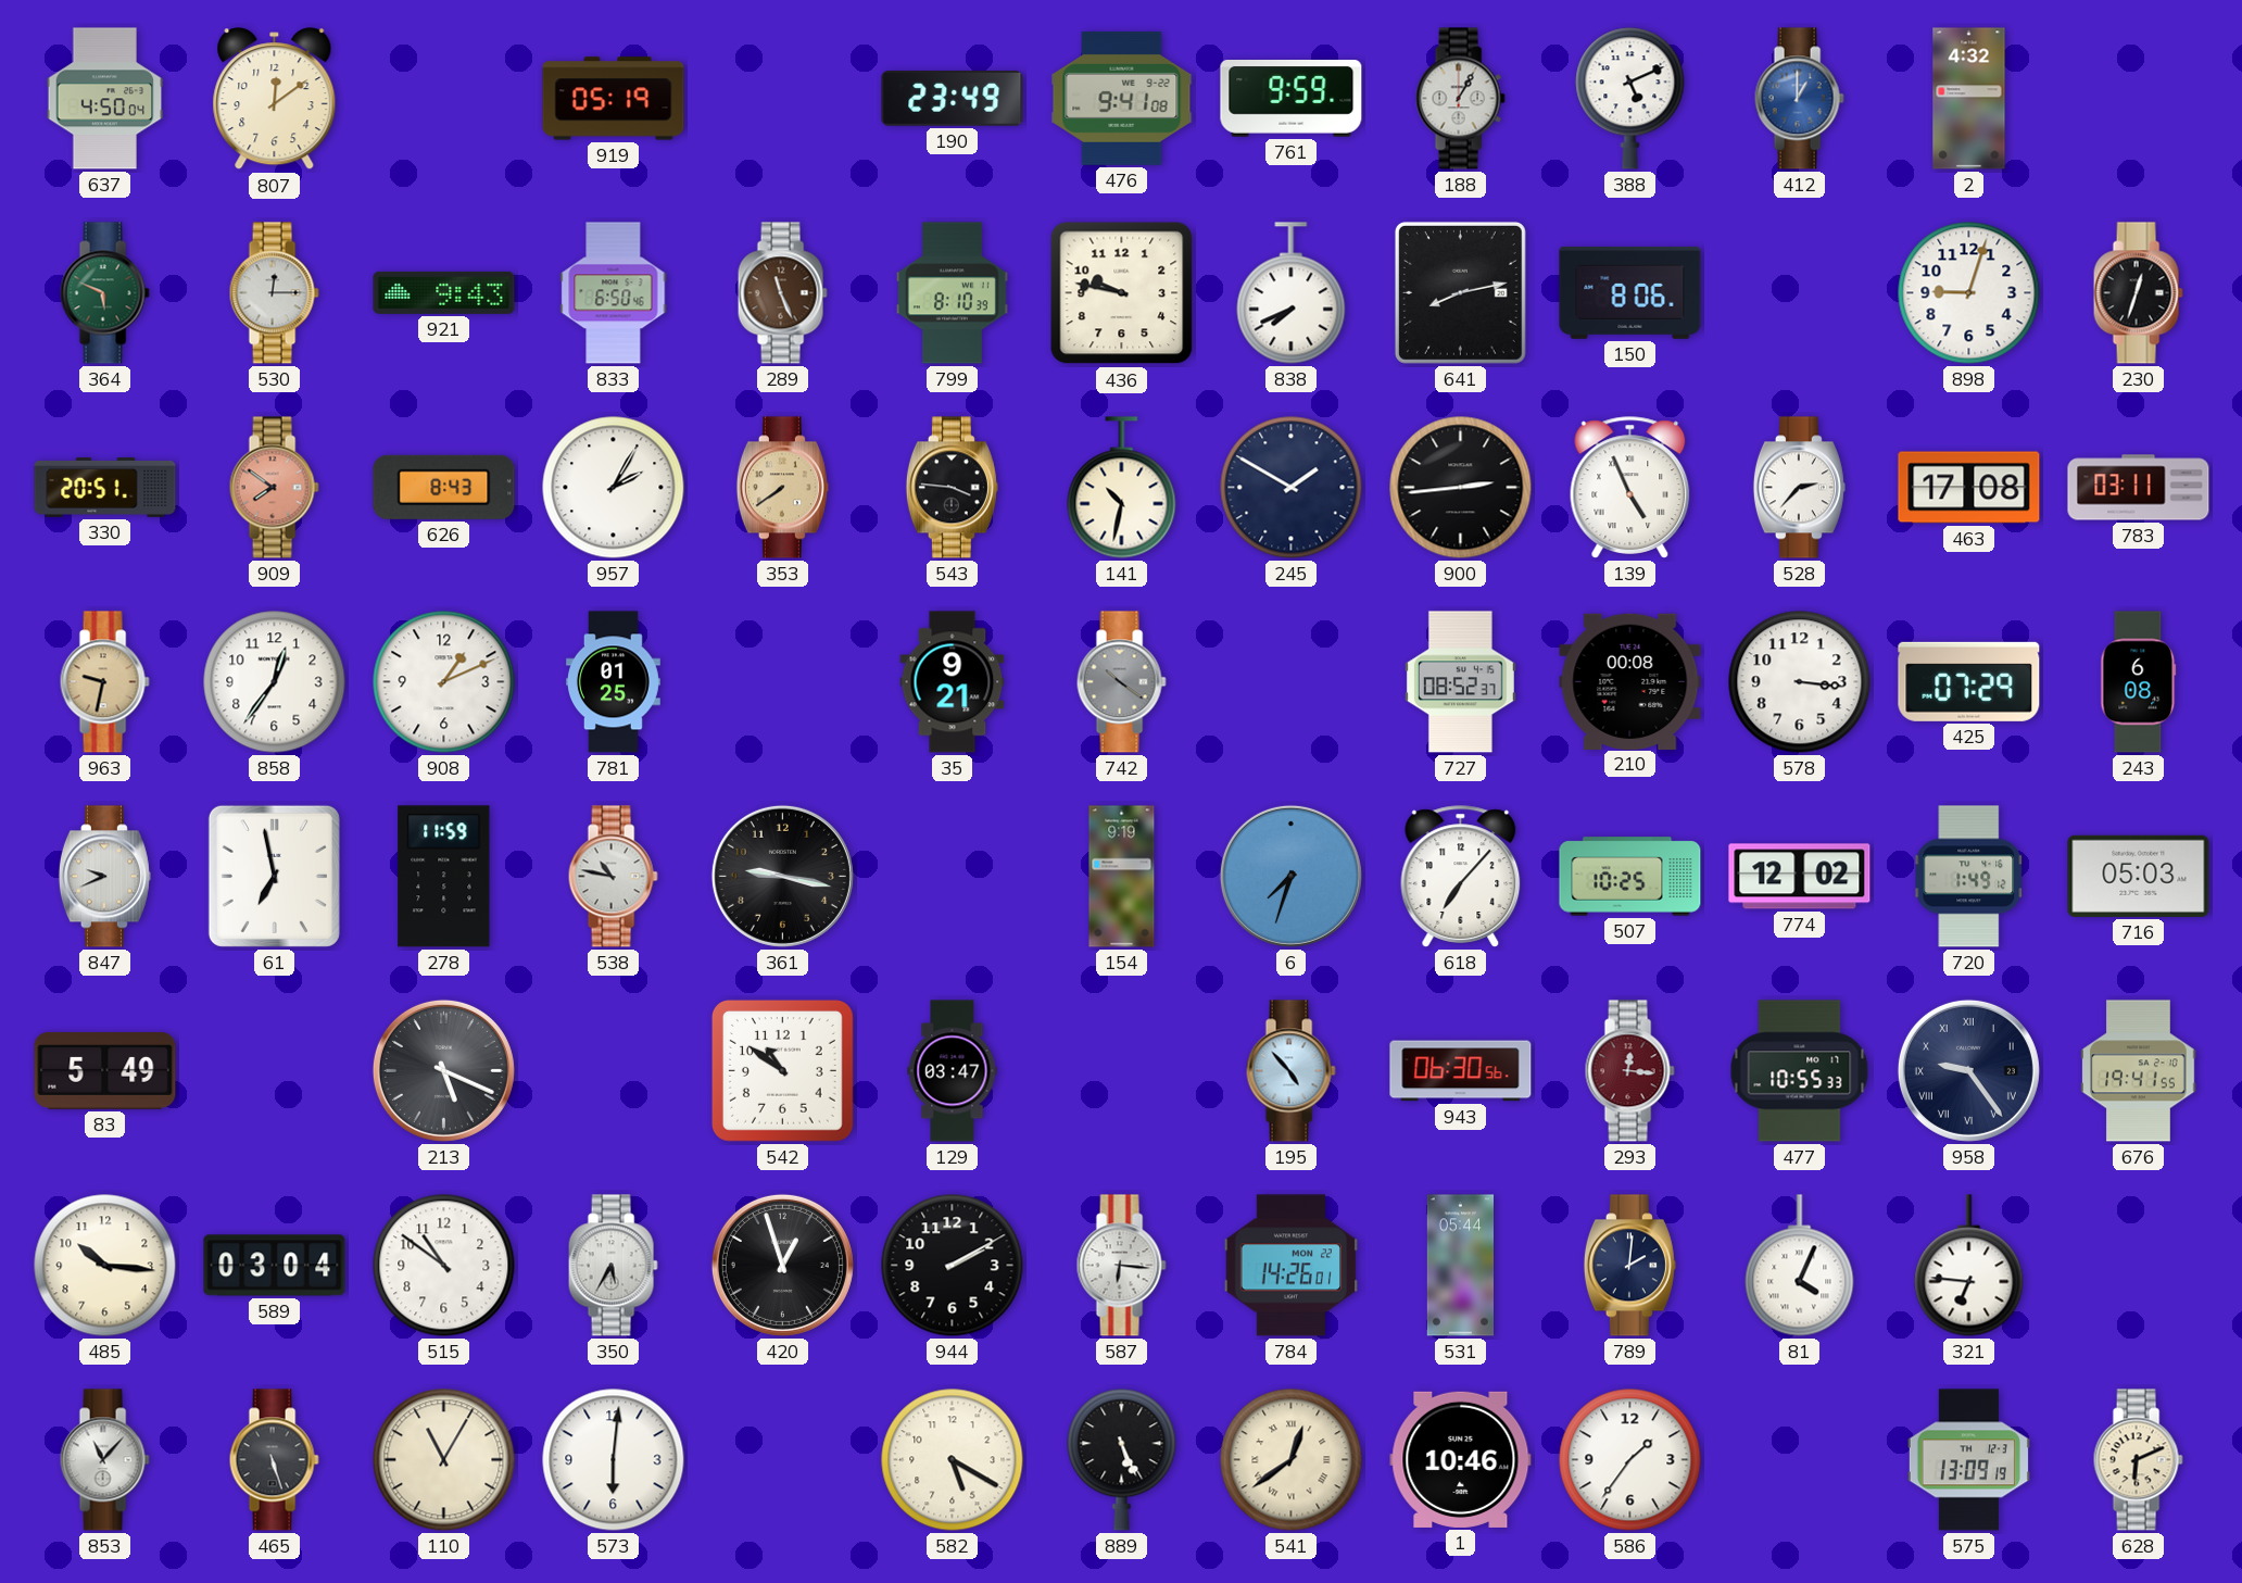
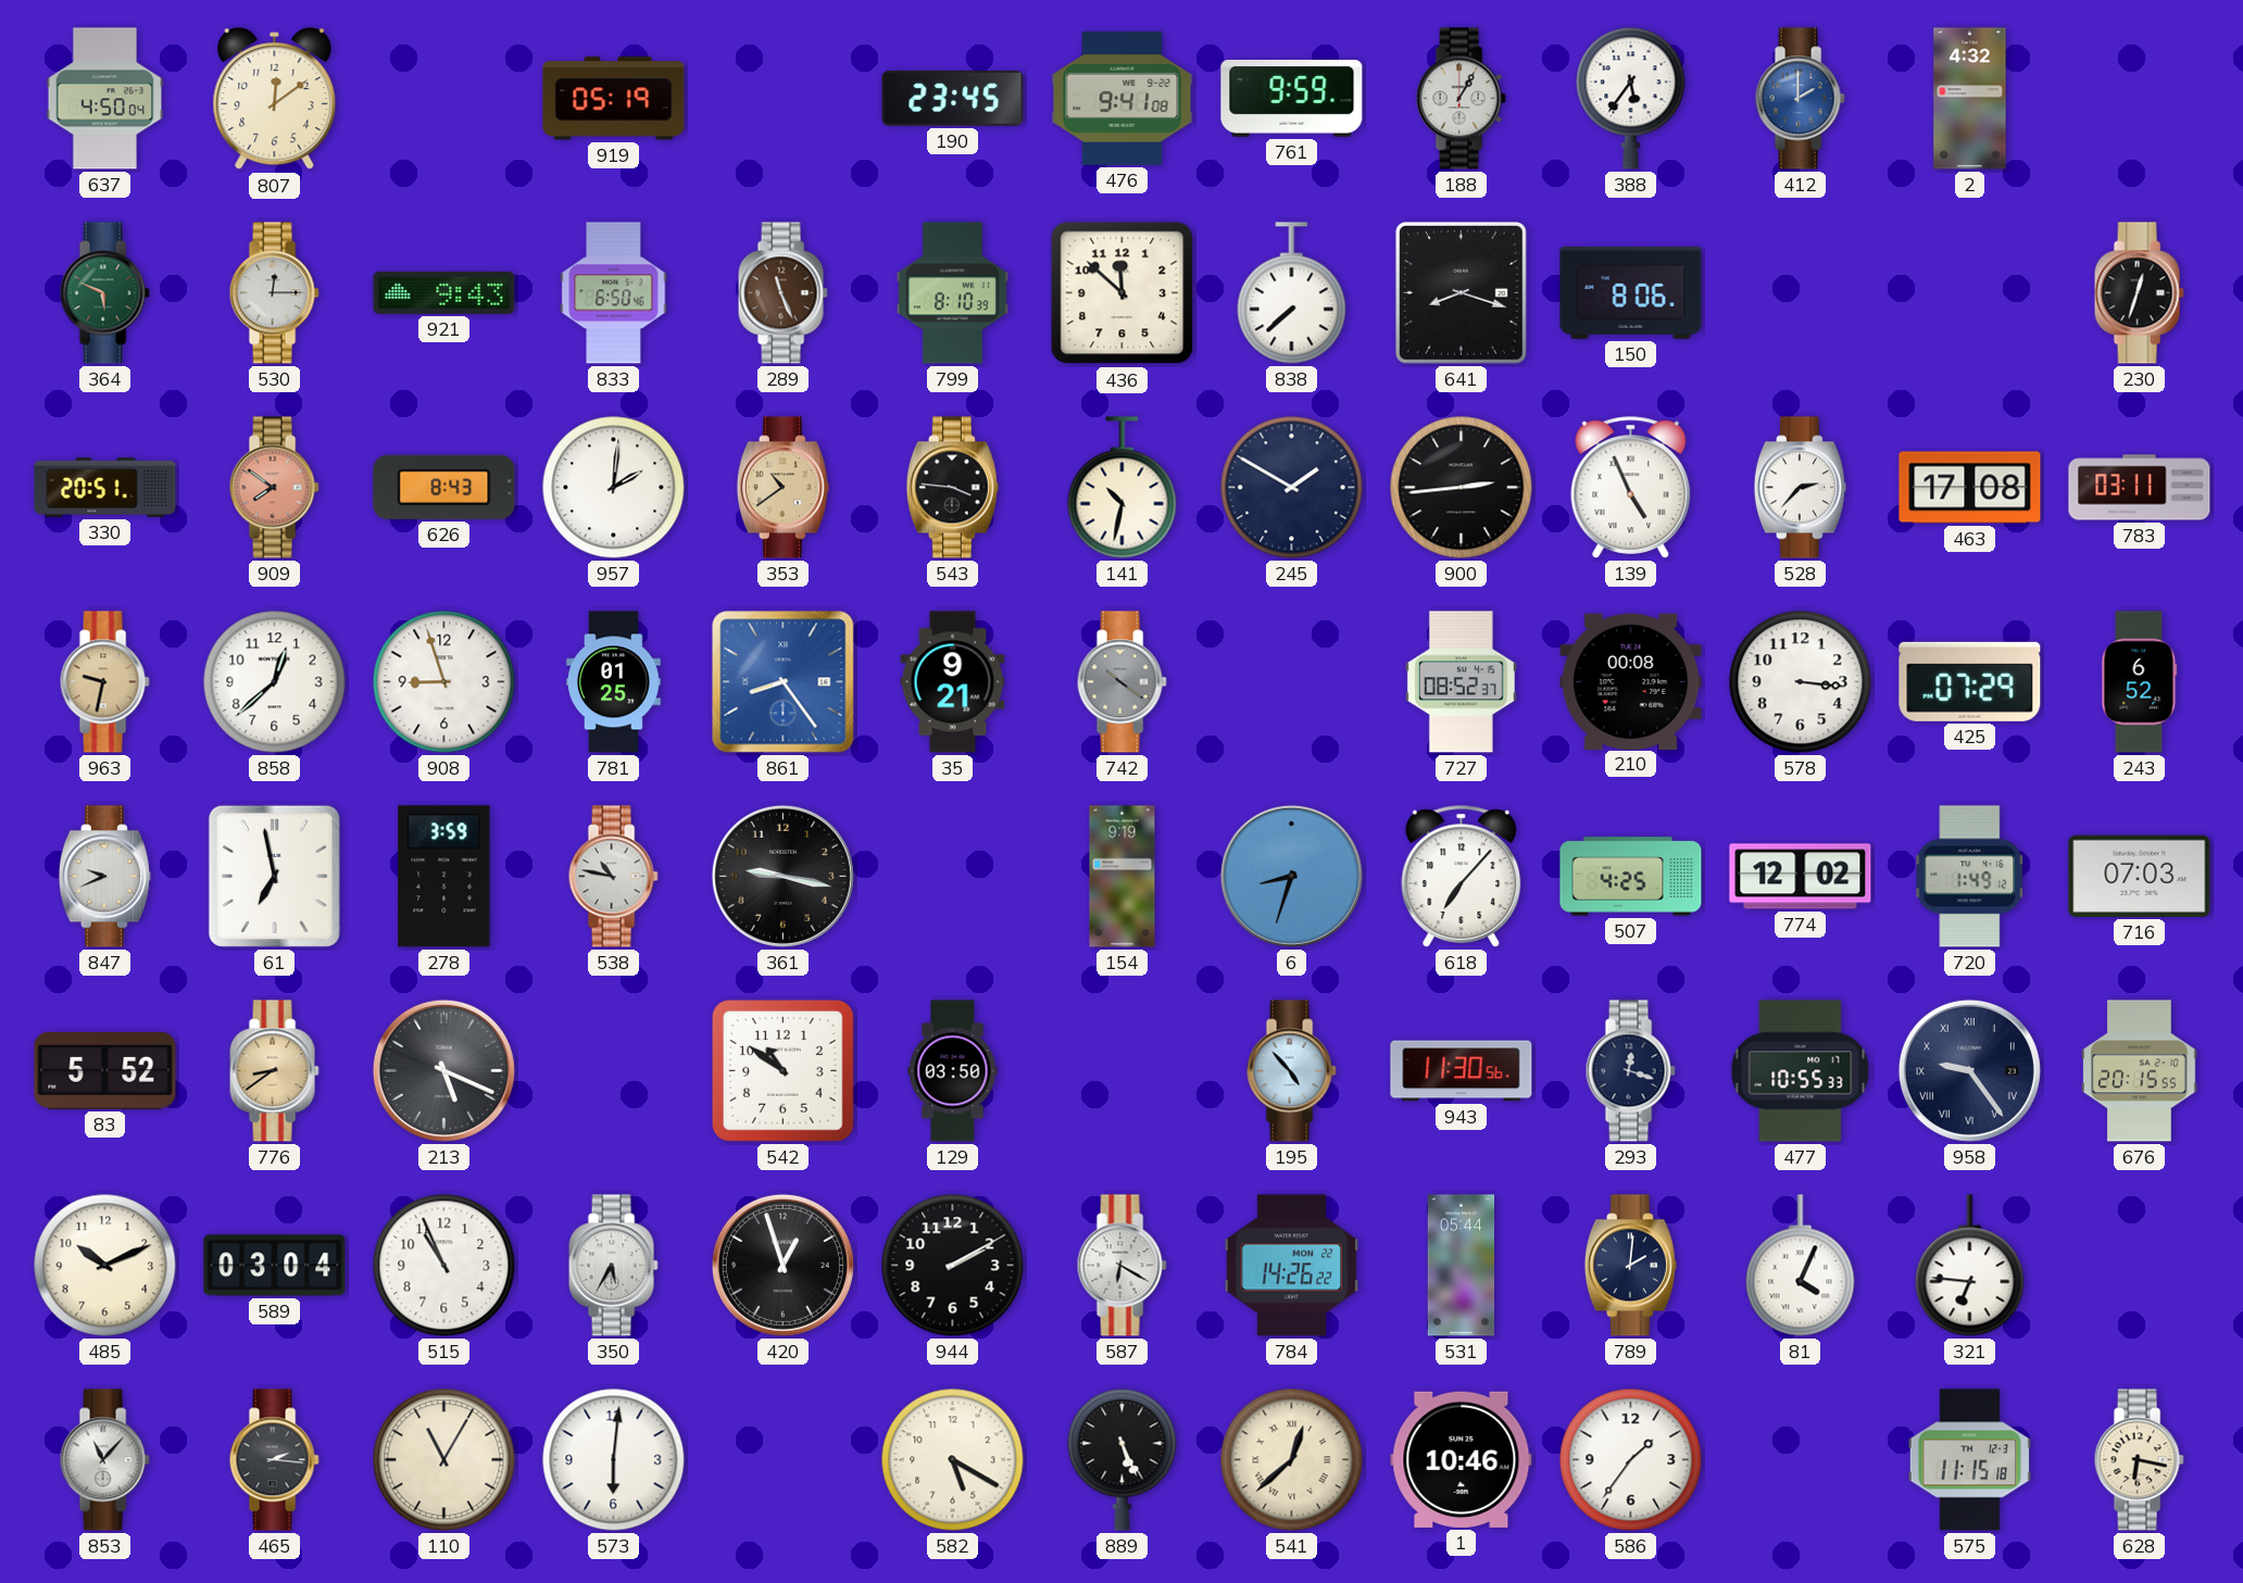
190: 23:49 -> 23:45 (953, 99)
388: 5:11 -> 5:36 (1631, 99)
412: 1:00 -> 2:00 (1800, 99)
436: 9:47 -> 11:52 (1123, 293)
838: 7:41 -> 7:38 (1292, 293)
641: 8:13 -> 8:18 (1461, 292)
898: 9:03 -> none (1969, 293)
957: 2:05 -> 2:01 (614, 488)
353: 7:39 -> 10:39 (782, 488)
858: 12:36 -> 12:38 (275, 682)
908: 1:11 -> 8:57 (444, 682)
861: none -> 8:24 (784, 682)
243: 6:08 -> 6:52 (2140, 682)
278: 11:59 -> 3:59 (444, 877)
6: 7:33 -> 8:33 (1291, 876)
507: 10:25 -> 4:25 (1631, 877)
716: 05:03 -> 07:03 (2140, 876)
83: 5:49 -> 5:52 (105, 1070)
776: none -> 8:39 (274, 1071)
129: 03:47 -> 03:50 (953, 1071)
943: 06:30 -> 11:30 (1462, 1071)
293: 12:16 -> 12:18 (1630, 1071)
293 dial: burgundy -> navy (1630, 1071)
676: 19:41 -> 20:15 (2140, 1071)
485: 10:16 -> 10:11 (105, 1266)
515: 10:51 -> 10:56 (444, 1266)
587: 6:16 -> 6:20 (1121, 1266)
784: 14:26:01 -> 14:26:22 (1292, 1266)
465: 5:27 -> 2:16 (274, 1460)
541: 12:39 -> 12:38 (1292, 1460)
575: 13:09 -> 11:15 (1969, 1460)
628: 6:11 -> 6:17 (2139, 1460)
